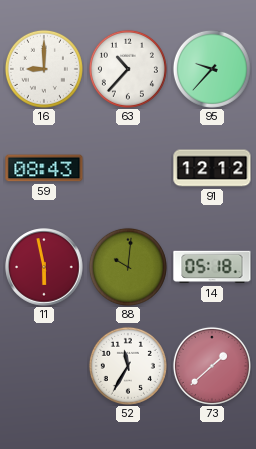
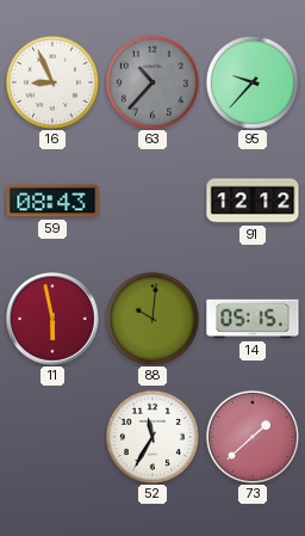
16: 9:00 -> 8:56 (52, 82)
63 dial: white -> grey (152, 82)
14: 05:18 -> 05:15 (253, 319)
